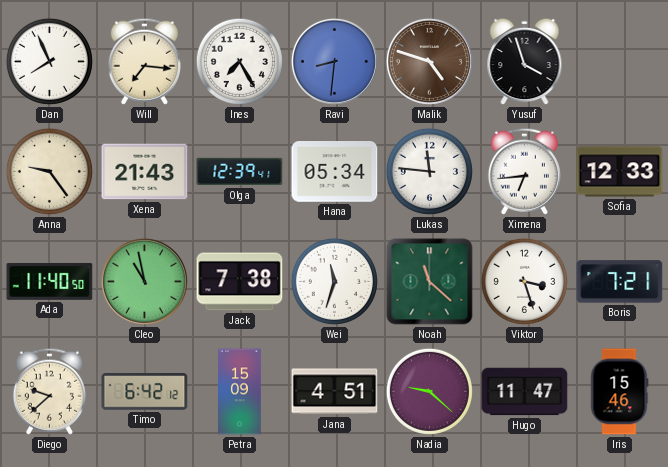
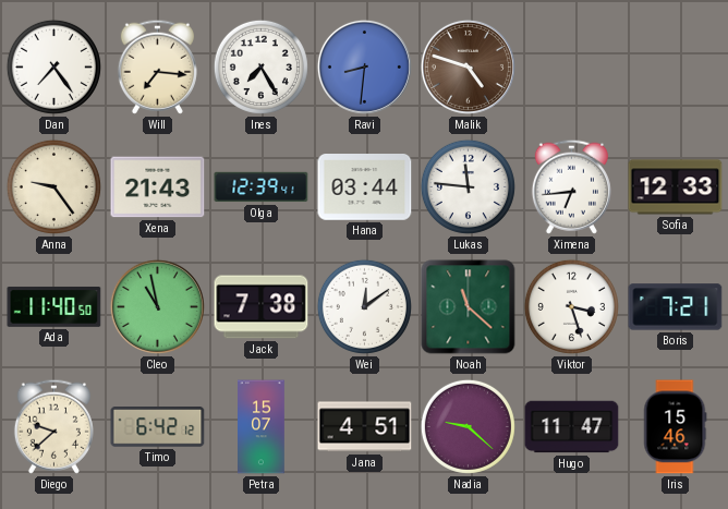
Dan: 7:56 -> 7:24 (53, 66)
Yusuf: 3:57 -> none (525, 62)
Hana: 05:34 -> 03:44 (365, 187)
Wei: 11:33 -> 12:09 (364, 306)
Petra: 15:09 -> 15:07 (262, 427)
